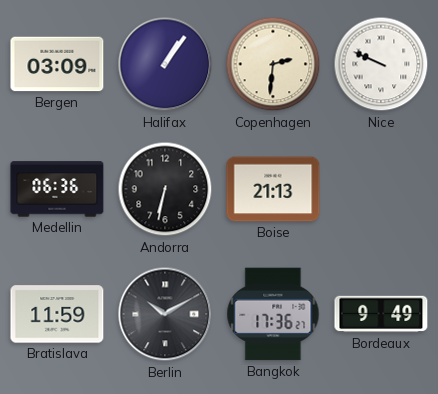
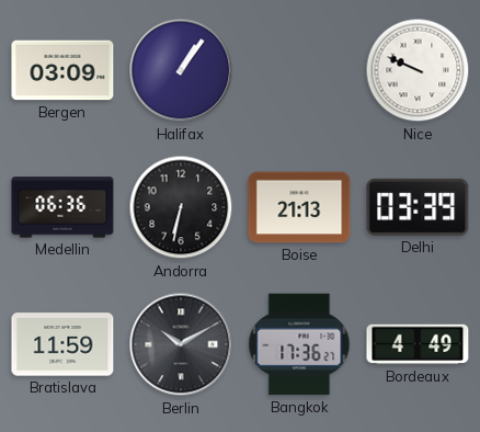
Copenhagen: 2:31 -> none (273, 64)
Delhi: none -> 03:39 (418, 207)
Bordeaux: 9:49 -> 4:49 (418, 344)
